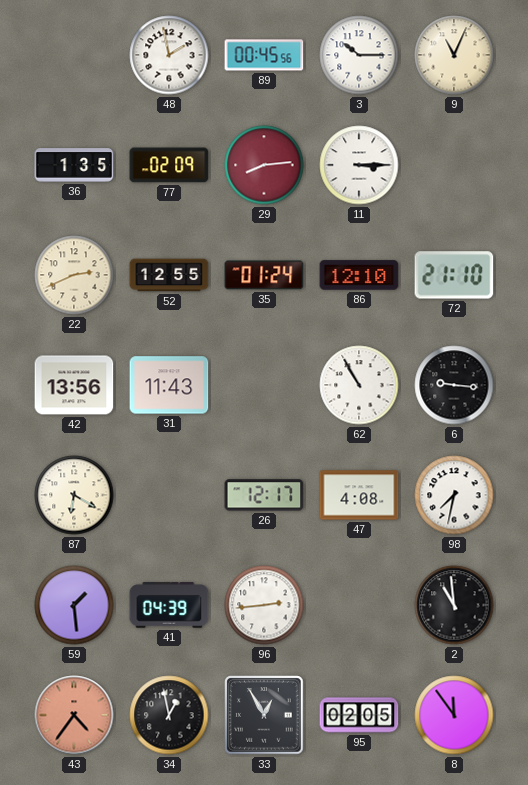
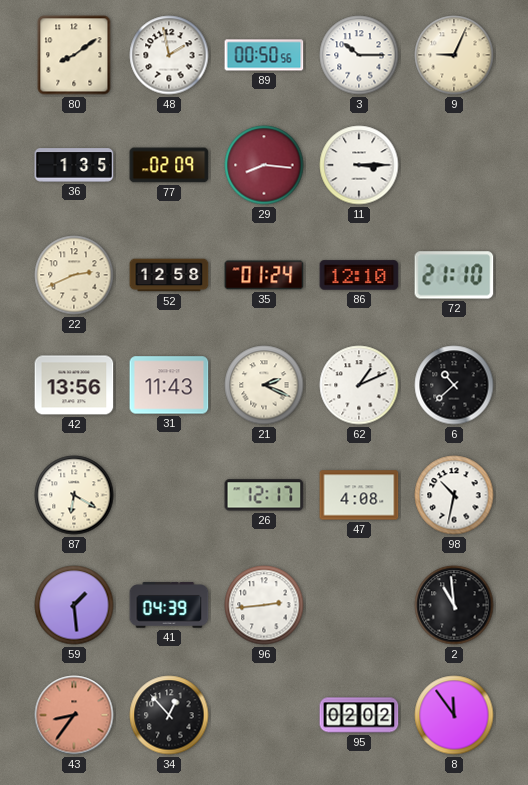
80: none -> 8:09 (74, 55)
89: 00:45 -> 00:50 (264, 55)
9: 11:04 -> 9:04 (454, 55)
29: 8:14 -> 8:16 (264, 165)
52: 12:55 -> 12:58 (169, 275)
21: none -> 2:19 (264, 385)
62: 10:55 -> 1:11 (359, 385)
6: 9:16 -> 10:38 (454, 385)
98: 7:32 -> 10:32 (454, 495)
43: 4:36 -> 8:36 (74, 715)
34: 12:58 -> 12:53 (169, 715)
33: 12:55 -> none (264, 715)
95: 02:05 -> 02:02 (359, 715)
